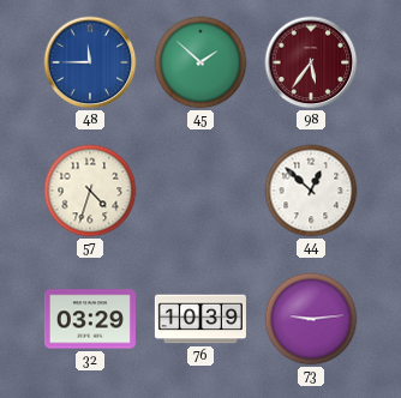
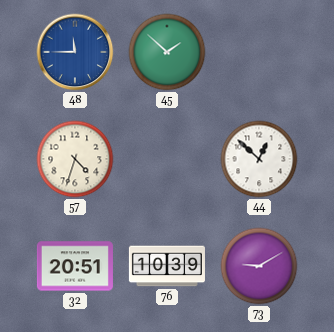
98: 5:36 -> none (311, 62)
32: 03:29 -> 20:51 (75, 266)
73: 9:14 -> 9:10 (259, 266)
